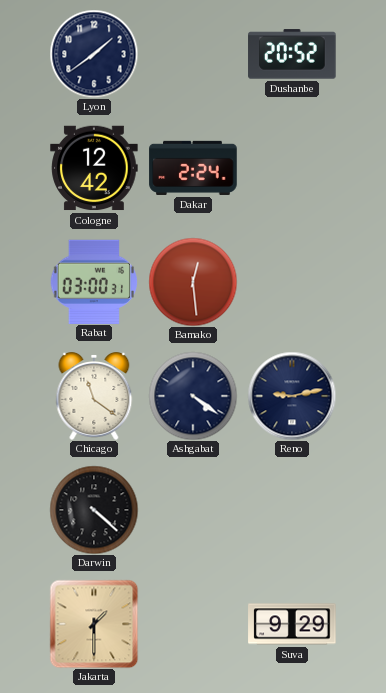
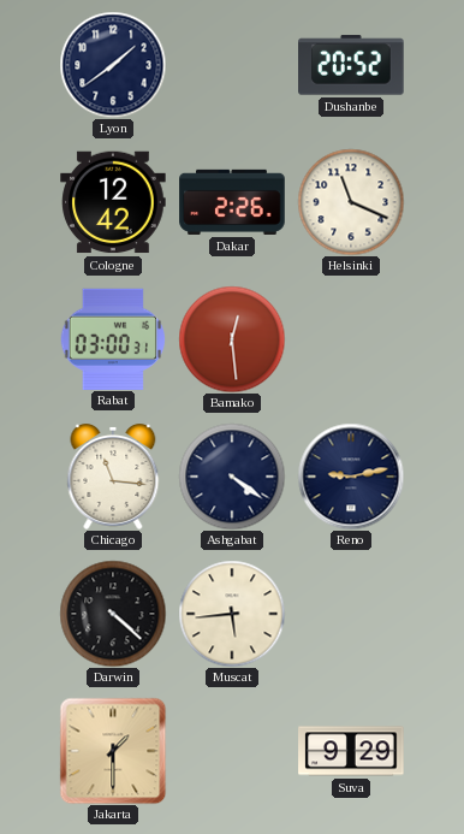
Dakar: 2:24 -> 2:26 (232, 202)
Helsinki: none -> 11:19 (351, 202)
Chicago: 11:21 -> 11:16 (113, 478)
Muscat: none -> 5:44 (232, 614)
